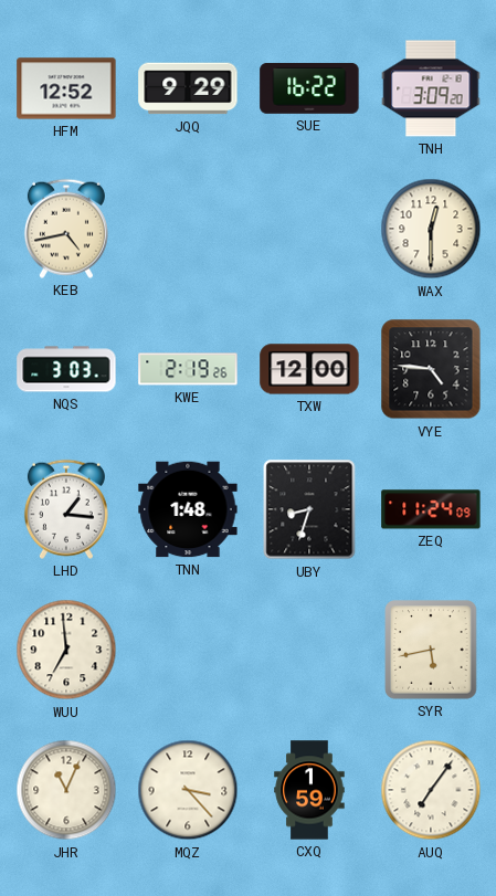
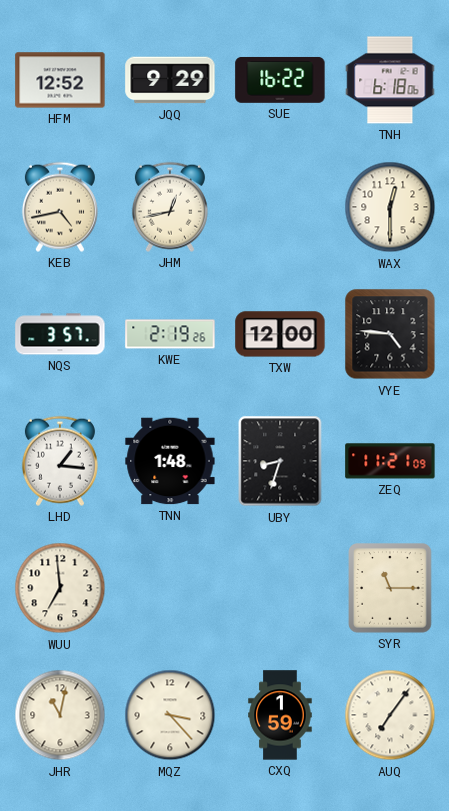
TNH: 3:09 -> 6:18 (390, 80)
JHM: none -> 12:43 (170, 207)
NQS: 3:03 -> 3:57 (60, 334)
ZEQ: 11:24 -> 11:21 (390, 461)
SYR: 5:43 -> 11:15 (390, 588)
JHR: 11:04 -> 11:02 (60, 715)
